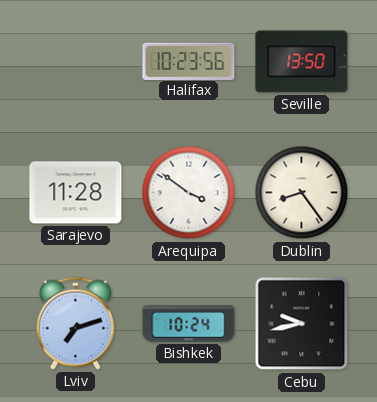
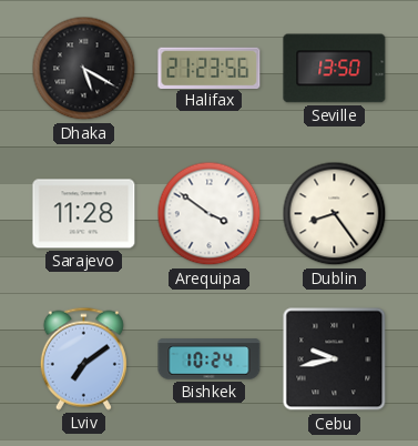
Dhaka: none -> 5:20 (84, 69)
Halifax: 10:23 -> 21:23 (210, 68)
Lviv: 7:12 -> 7:09 (83, 358)
